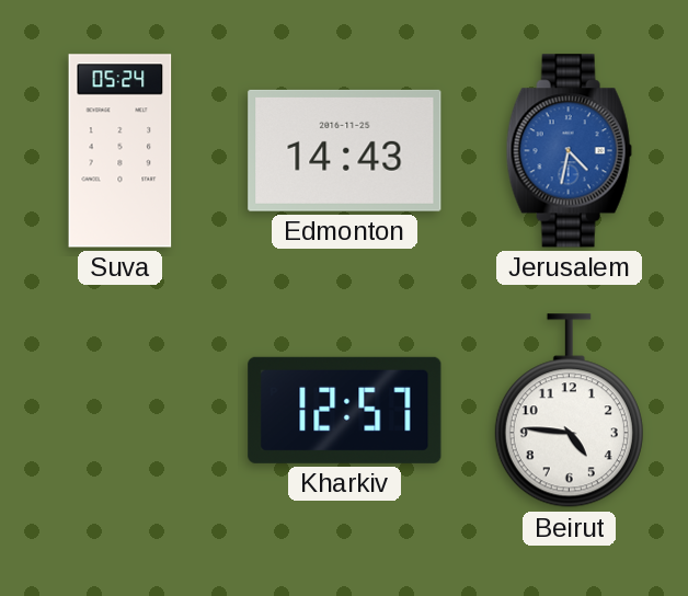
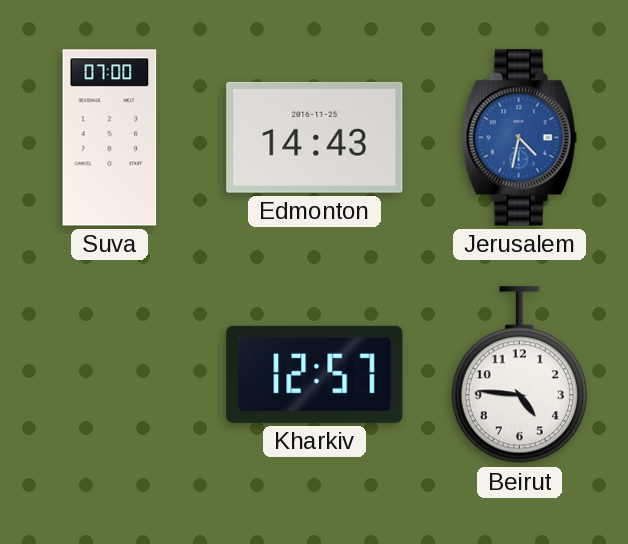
Suva: 05:24 -> 07:00 (110, 138)
